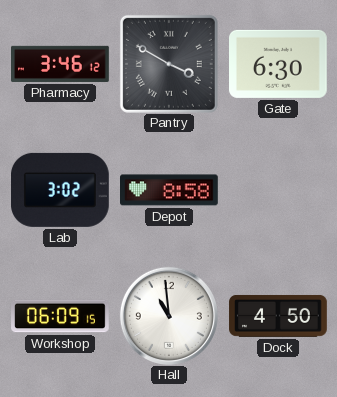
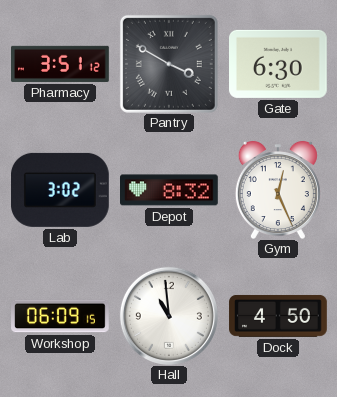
Pharmacy: 3:46 -> 3:51 (61, 64)
Depot: 8:58 -> 8:32 (170, 190)
Gym: none -> 12:26 (278, 190)
